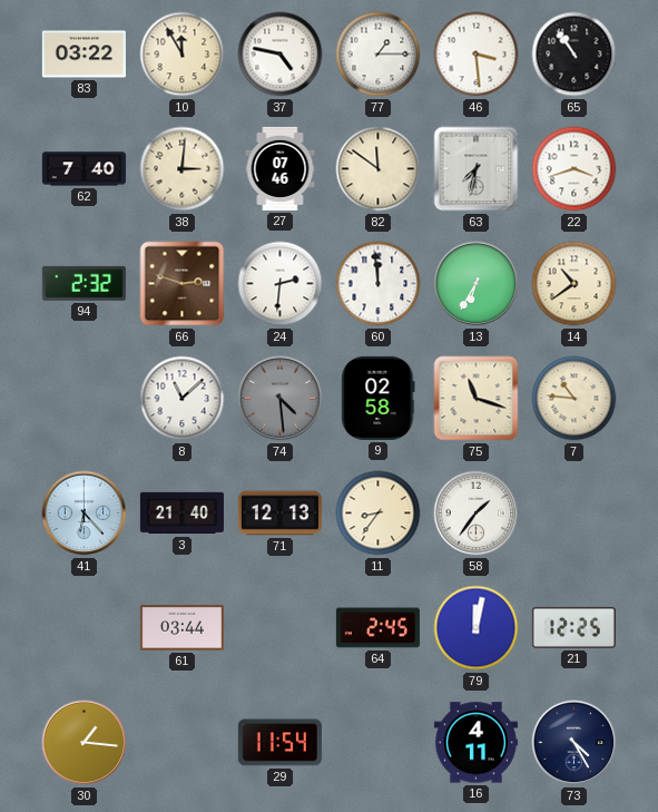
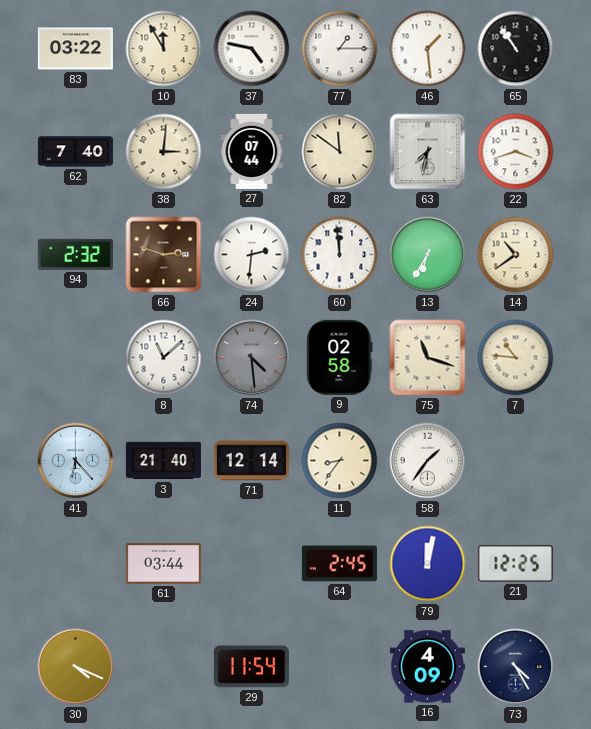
46: 3:29 -> 1:29 (428, 49)
27: 07:46 -> 07:44 (252, 151)
71: 12:13 -> 12:14 (251, 461)
30: 1:16 -> 4:19 (76, 667)
16: 4:11 -> 4:09 (427, 667)
